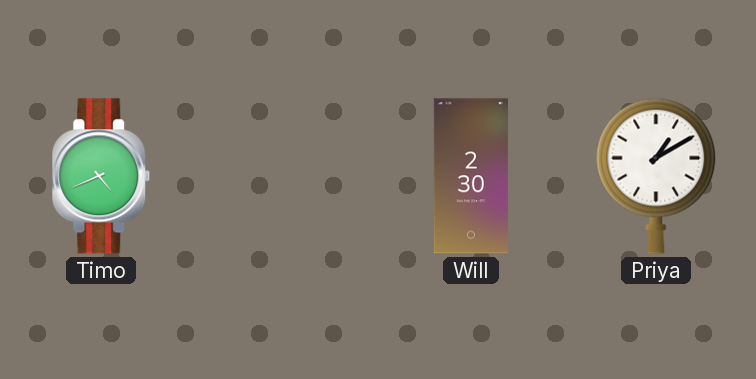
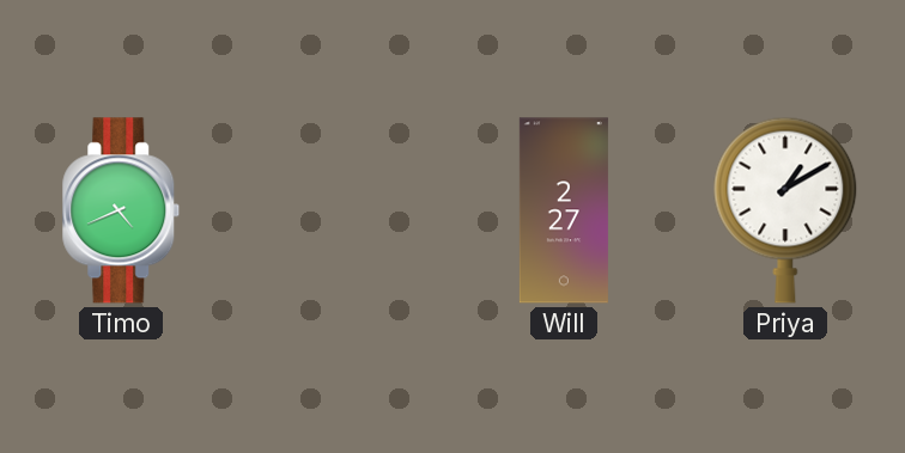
Will: 2:30 -> 2:27 (564, 210)
